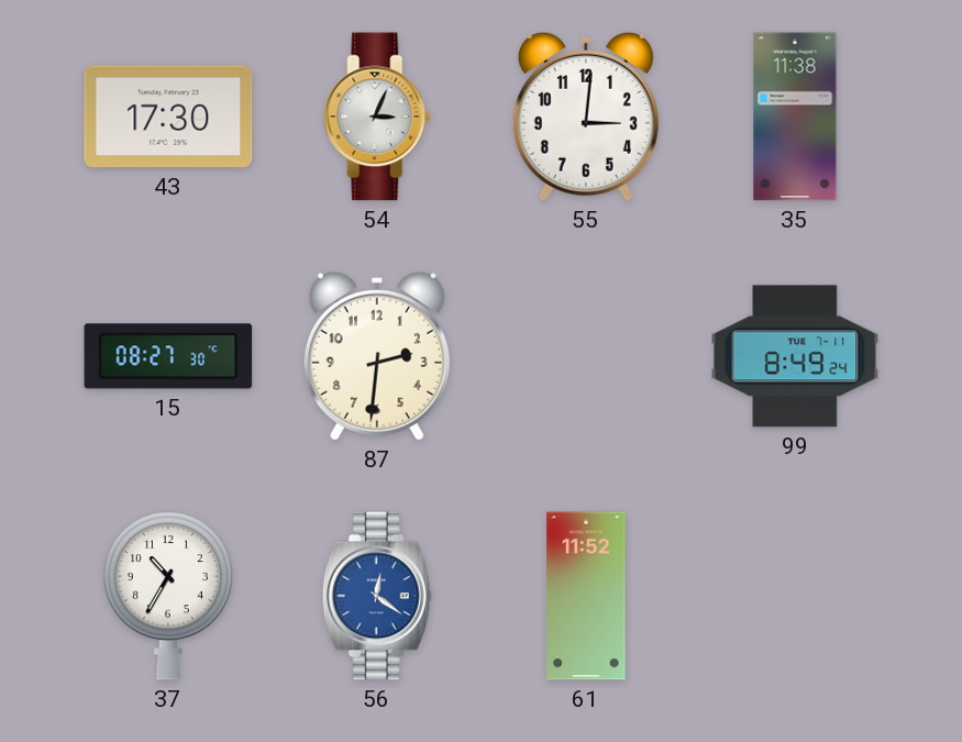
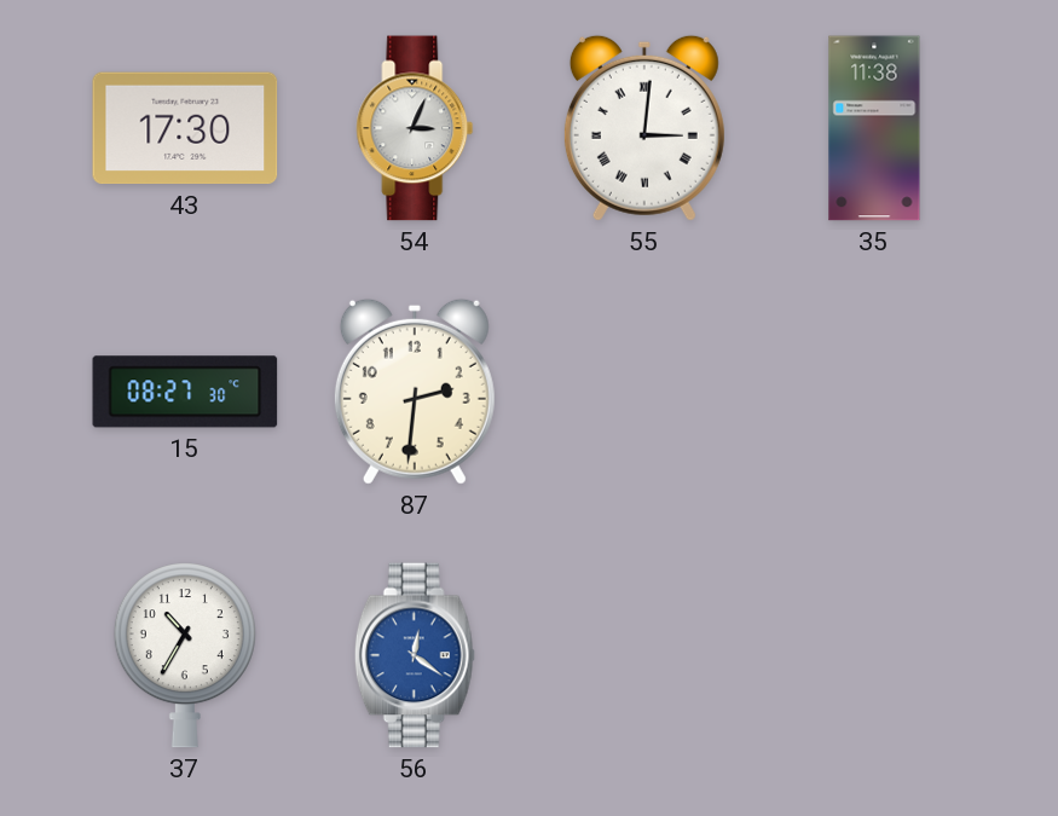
55 numerals: Arabic -> Roman (644, 128)
99: 8:49 -> none (795, 356)
61: 11:52 -> none (586, 596)
